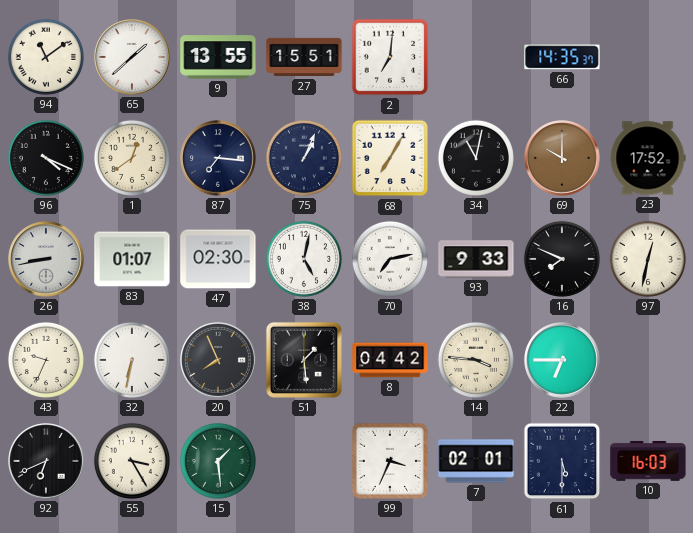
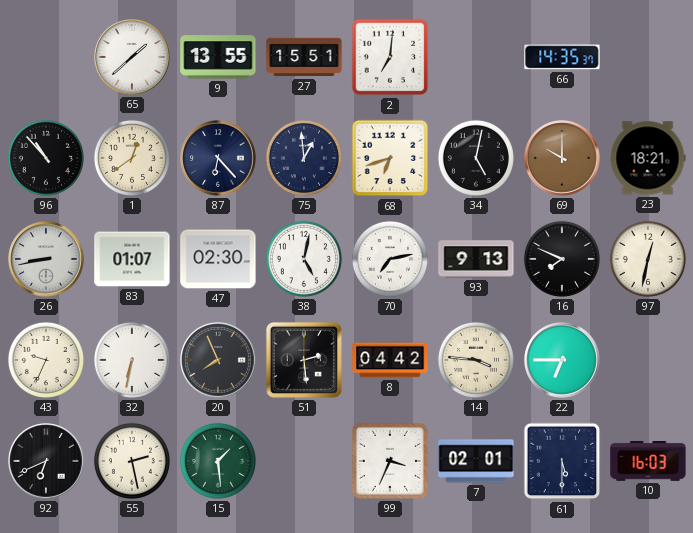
94: 11:09 -> none (46, 57)
96: 4:19 -> 10:53 (46, 158)
87: 7:16 -> 6:23 (218, 158)
75: 1:04 -> 12:59 (304, 158)
68: 7:05 -> 6:42 (390, 158)
34: 11:02 -> 5:02 (476, 158)
23: 17:52 -> 18:21 (648, 158)
93: 9:33 -> 9:13 (476, 259)
51: 1:29 -> 2:29 (304, 360)
55: 3:25 -> 2:28 (132, 461)
